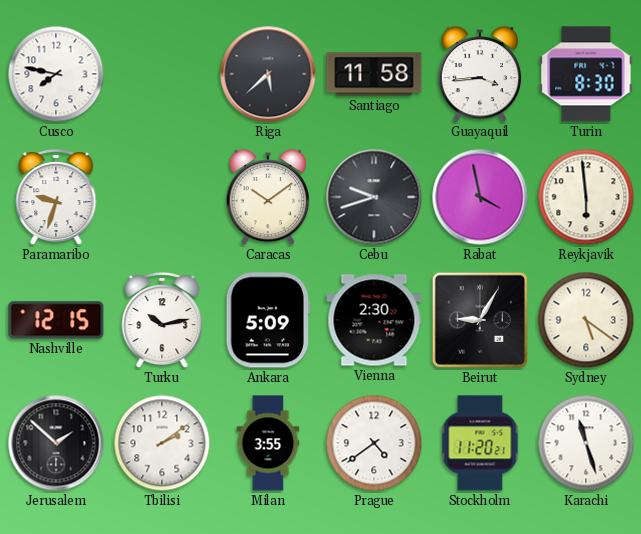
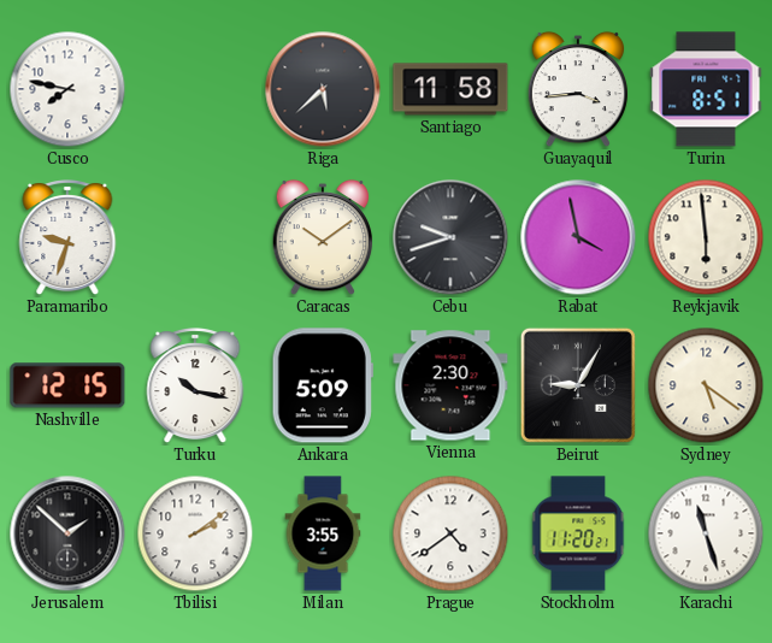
Turin: 8:30 -> 8:51 (706, 89)
Turku: 10:13 -> 10:17 (195, 387)
